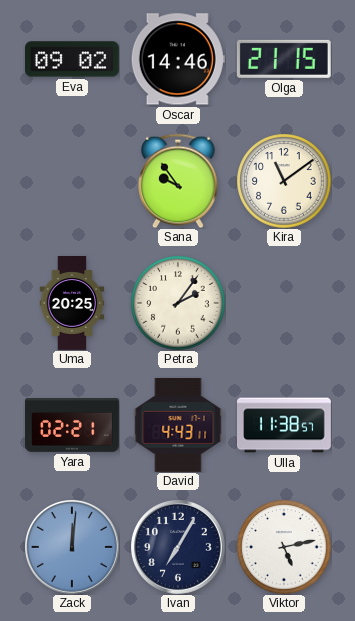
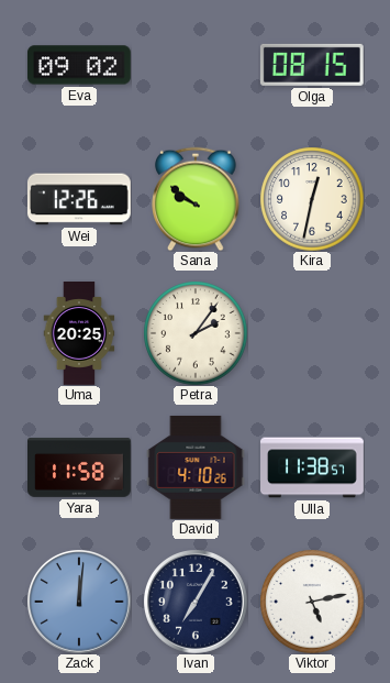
Oscar: 14:46 -> none (178, 59)
Olga: 21:15 -> 08:15 (312, 65)
Wei: none -> 12:26 (79, 199)
Sana: 9:54 -> 9:51 (196, 199)
Kira: 11:09 -> 12:32 (312, 199)
Yara: 02:21 -> 11:58 (80, 469)
David: 4:43 -> 4:10 (196, 467)
